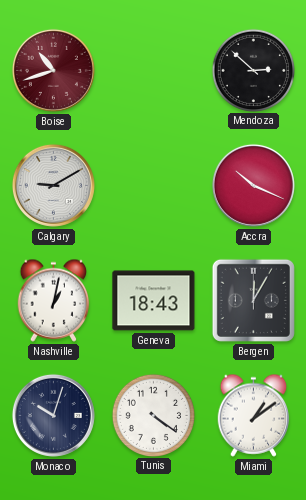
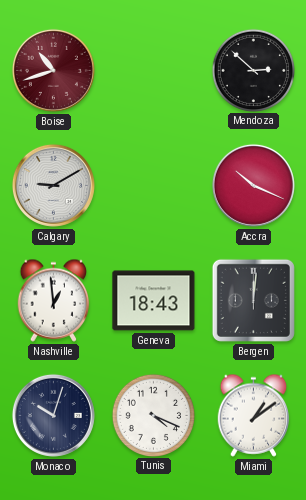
Nashville: 1:02 -> 12:59 (54, 300)
Bergen: 12:05 -> 12:01 (253, 300)
Tunis: 4:21 -> 4:19 (153, 415)
